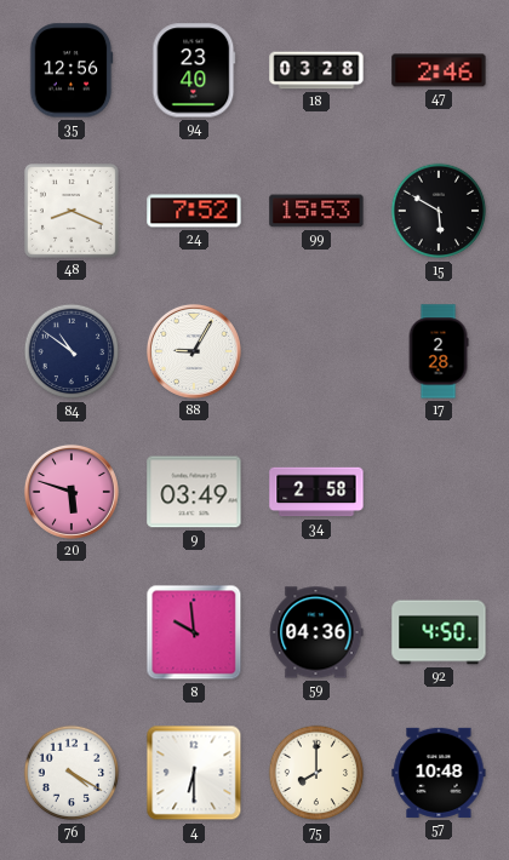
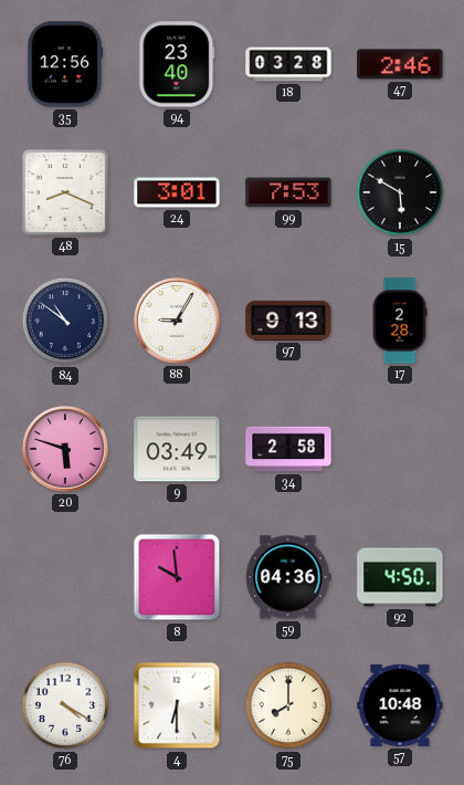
24: 7:52 -> 3:01 (177, 192)
99: 15:53 -> 7:53 (288, 192)
97: none -> 9:13 (288, 321)
